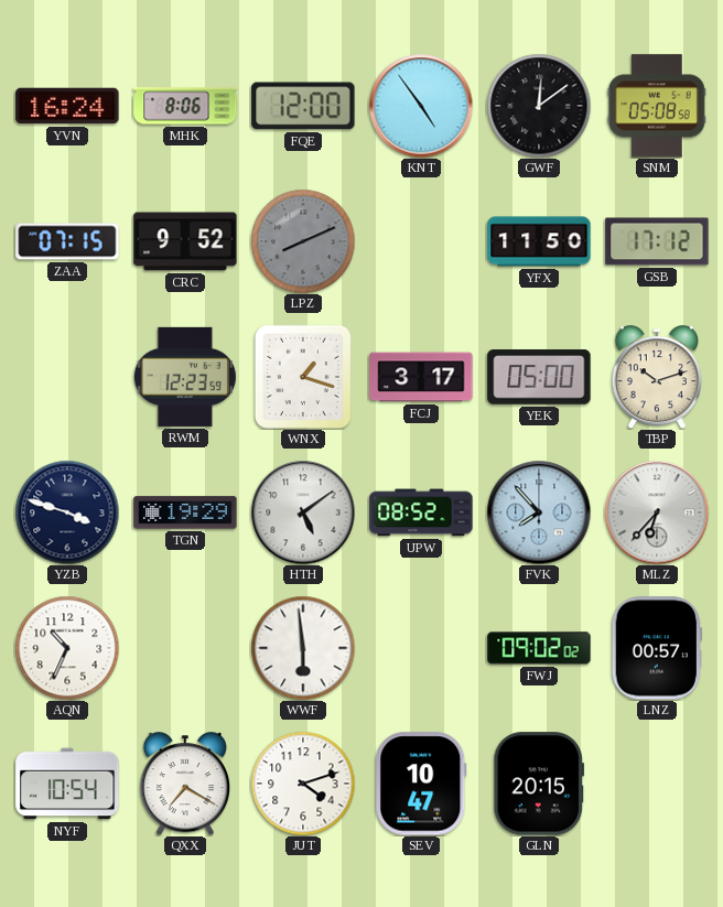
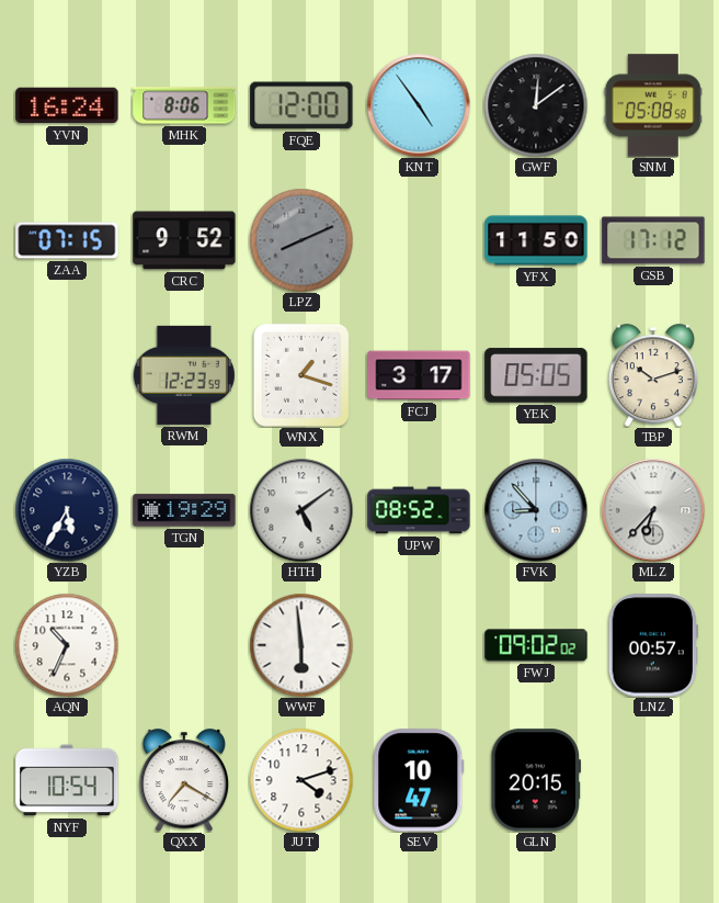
YEK: 05:00 -> 05:05 (536, 375)
YZB: 3:48 -> 5:35 (67, 510)
FVK: 7:53 -> 8:53 (536, 510)
